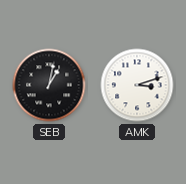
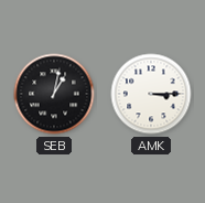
AMK: 3:12 -> 3:15 (151, 94)
